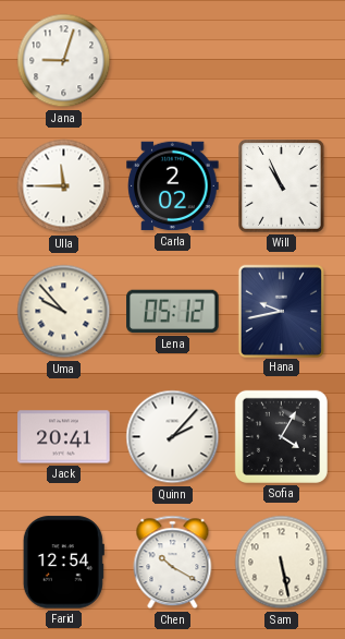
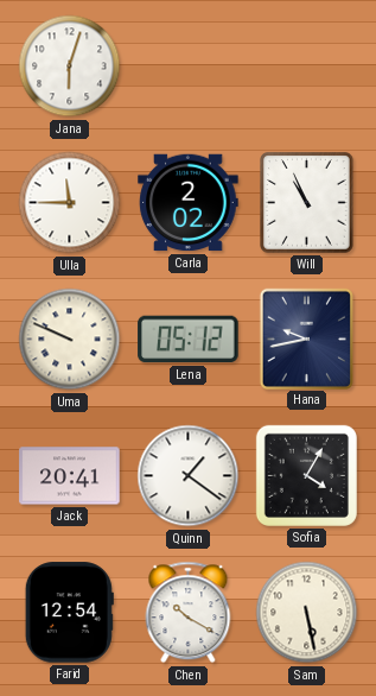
Jana: 9:03 -> 6:03 (70, 67)
Uma: 9:53 -> 9:49 (70, 340)
Quinn: 2:07 -> 1:21 (189, 476)
